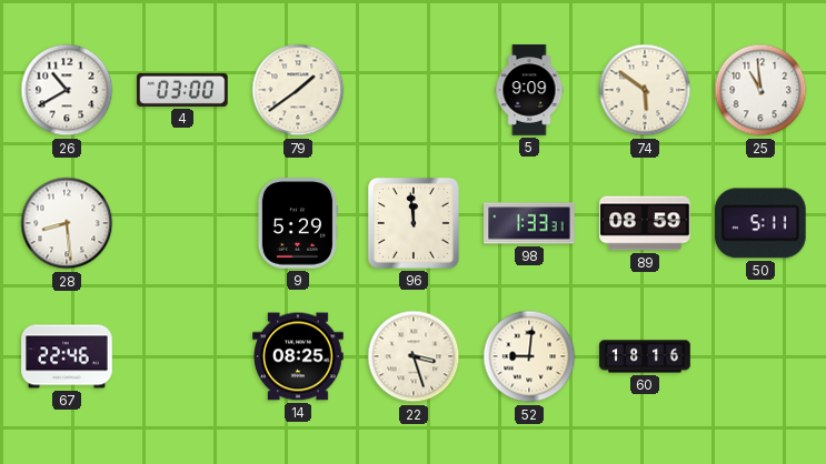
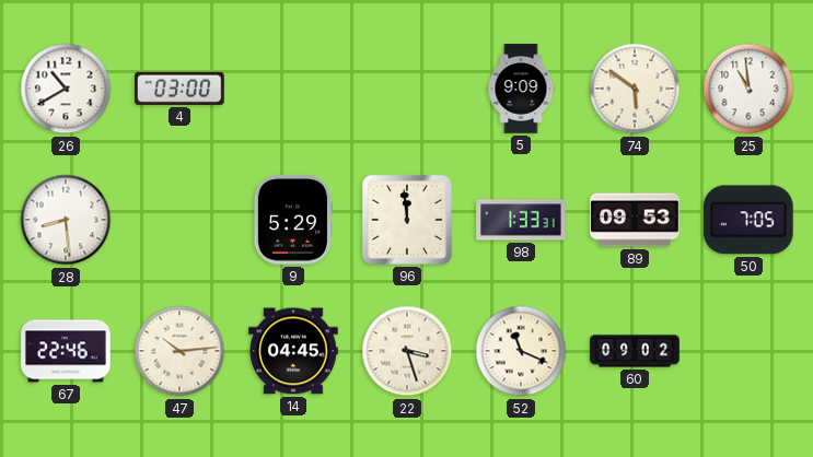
79: 1:39 -> none (298, 90)
89: 08:59 -> 09:53 (635, 220)
50: 5:11 -> 7:05 (748, 220)
47: none -> 10:14 (179, 351)
14: 08:25 -> 04:45 (293, 351)
52: 9:01 -> 11:19 (521, 351)
60: 18:16 -> 09:02 (635, 351)
